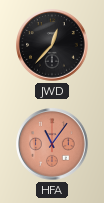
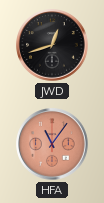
JWD: 12:37 -> 12:42 (52, 45)
